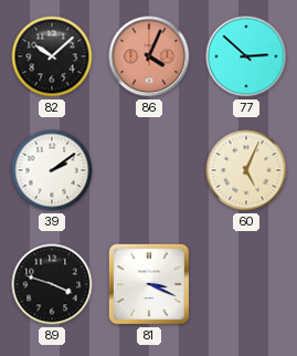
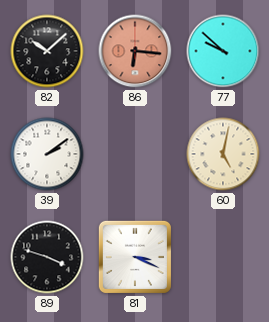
86: 4:04 -> 6:16 (135, 51)
77: 2:52 -> 9:52 (223, 51)
60: 5:04 -> 5:02 (223, 154)
